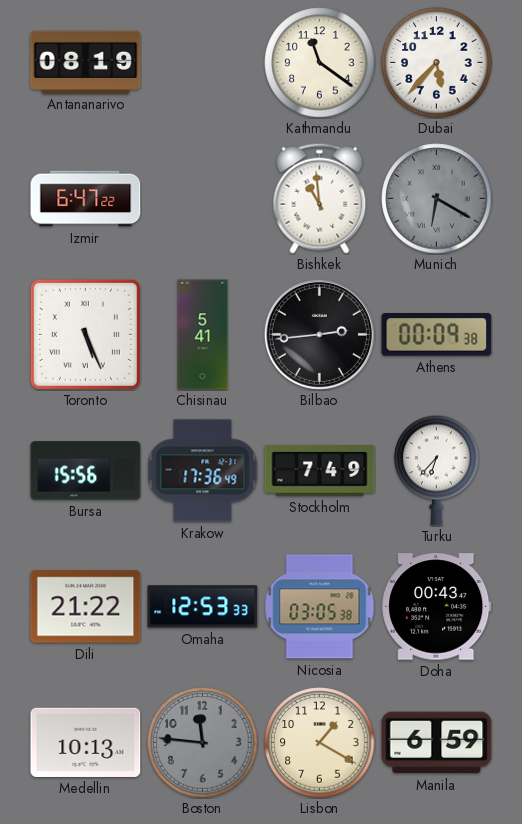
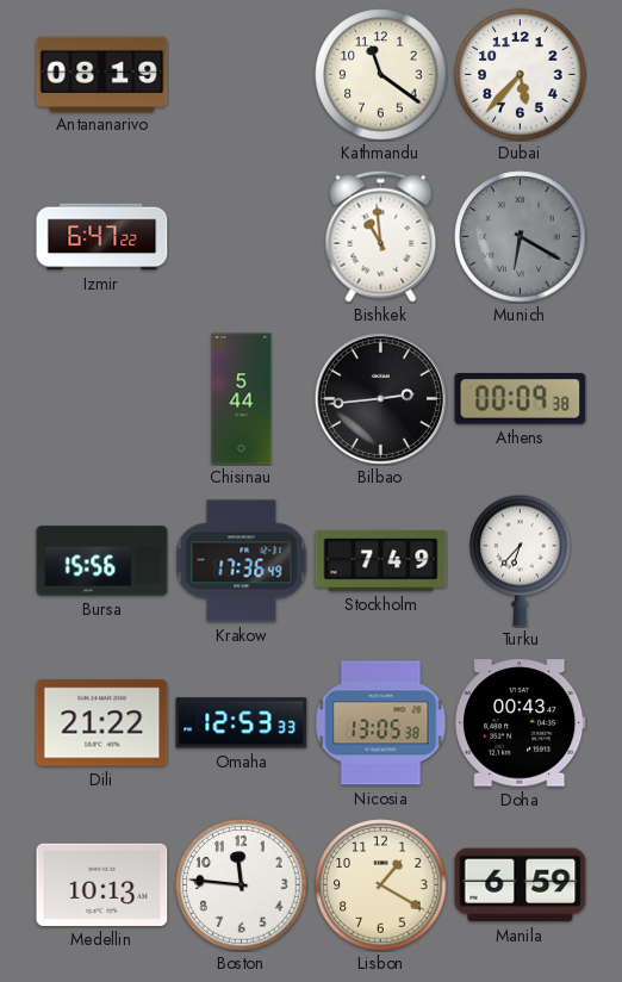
Toronto: 5:26 -> none (85, 334)
Chisinau: 5:41 -> 5:44 (242, 399)
Nicosia: 03:05 -> 13:05 (381, 723)
Boston dial: grey -> white (242, 885)
